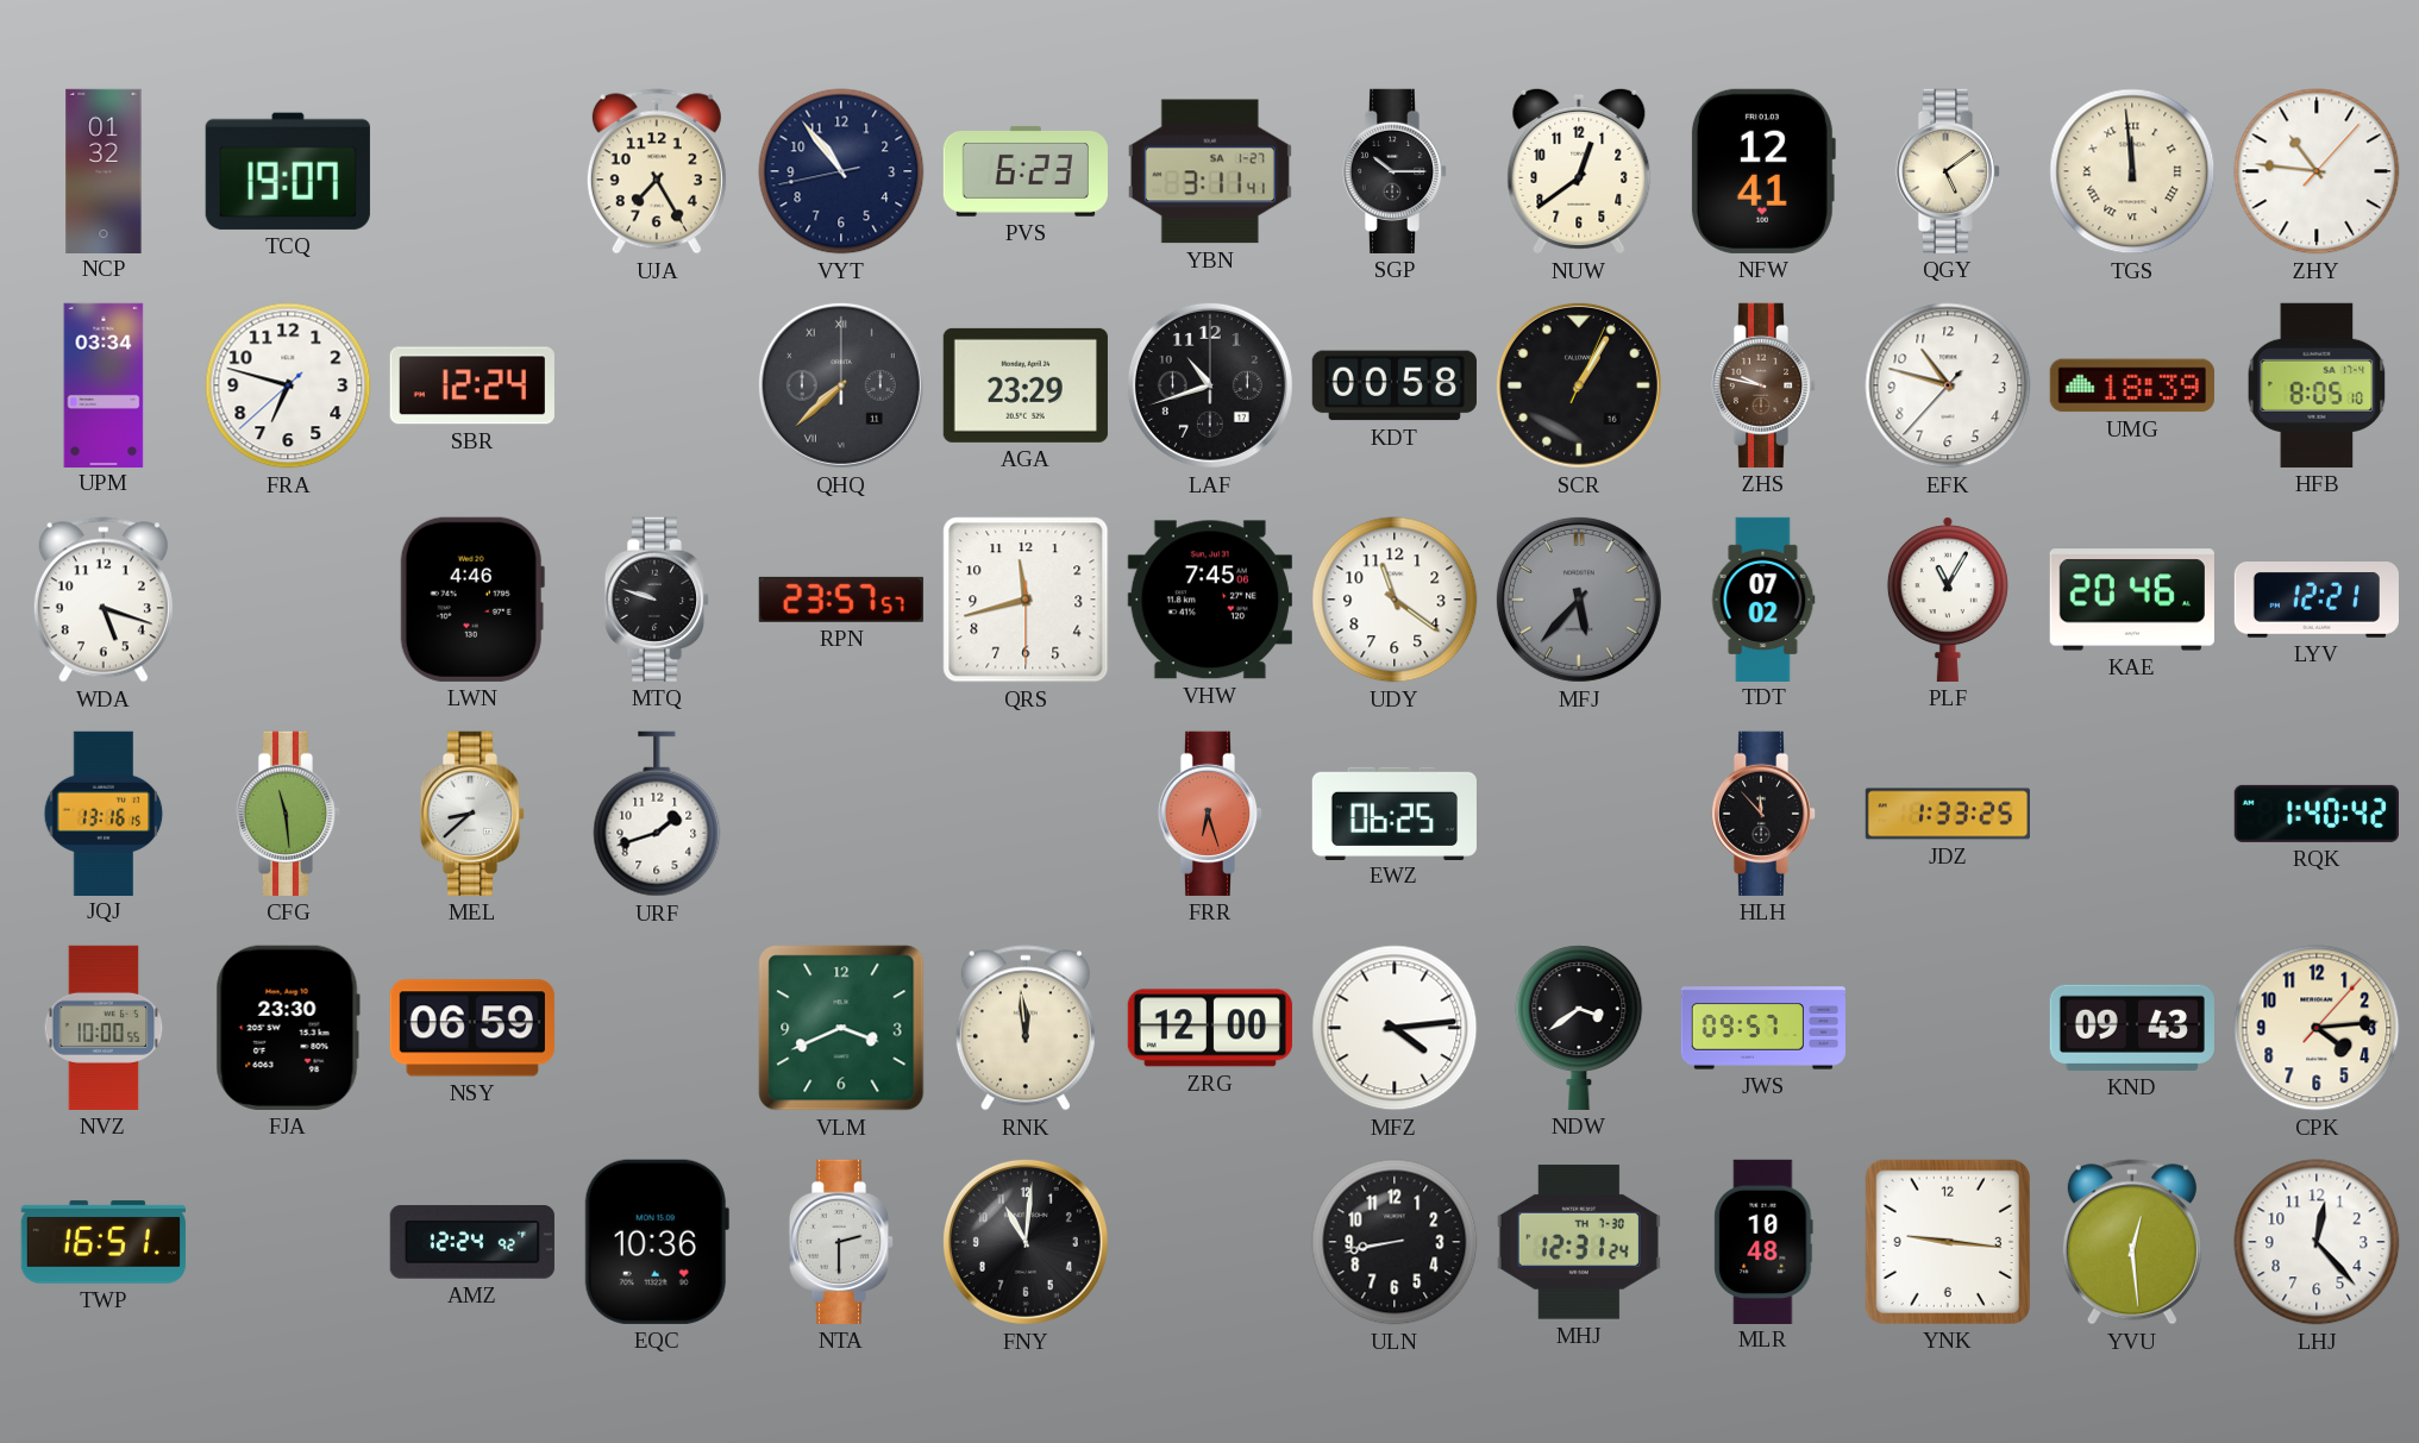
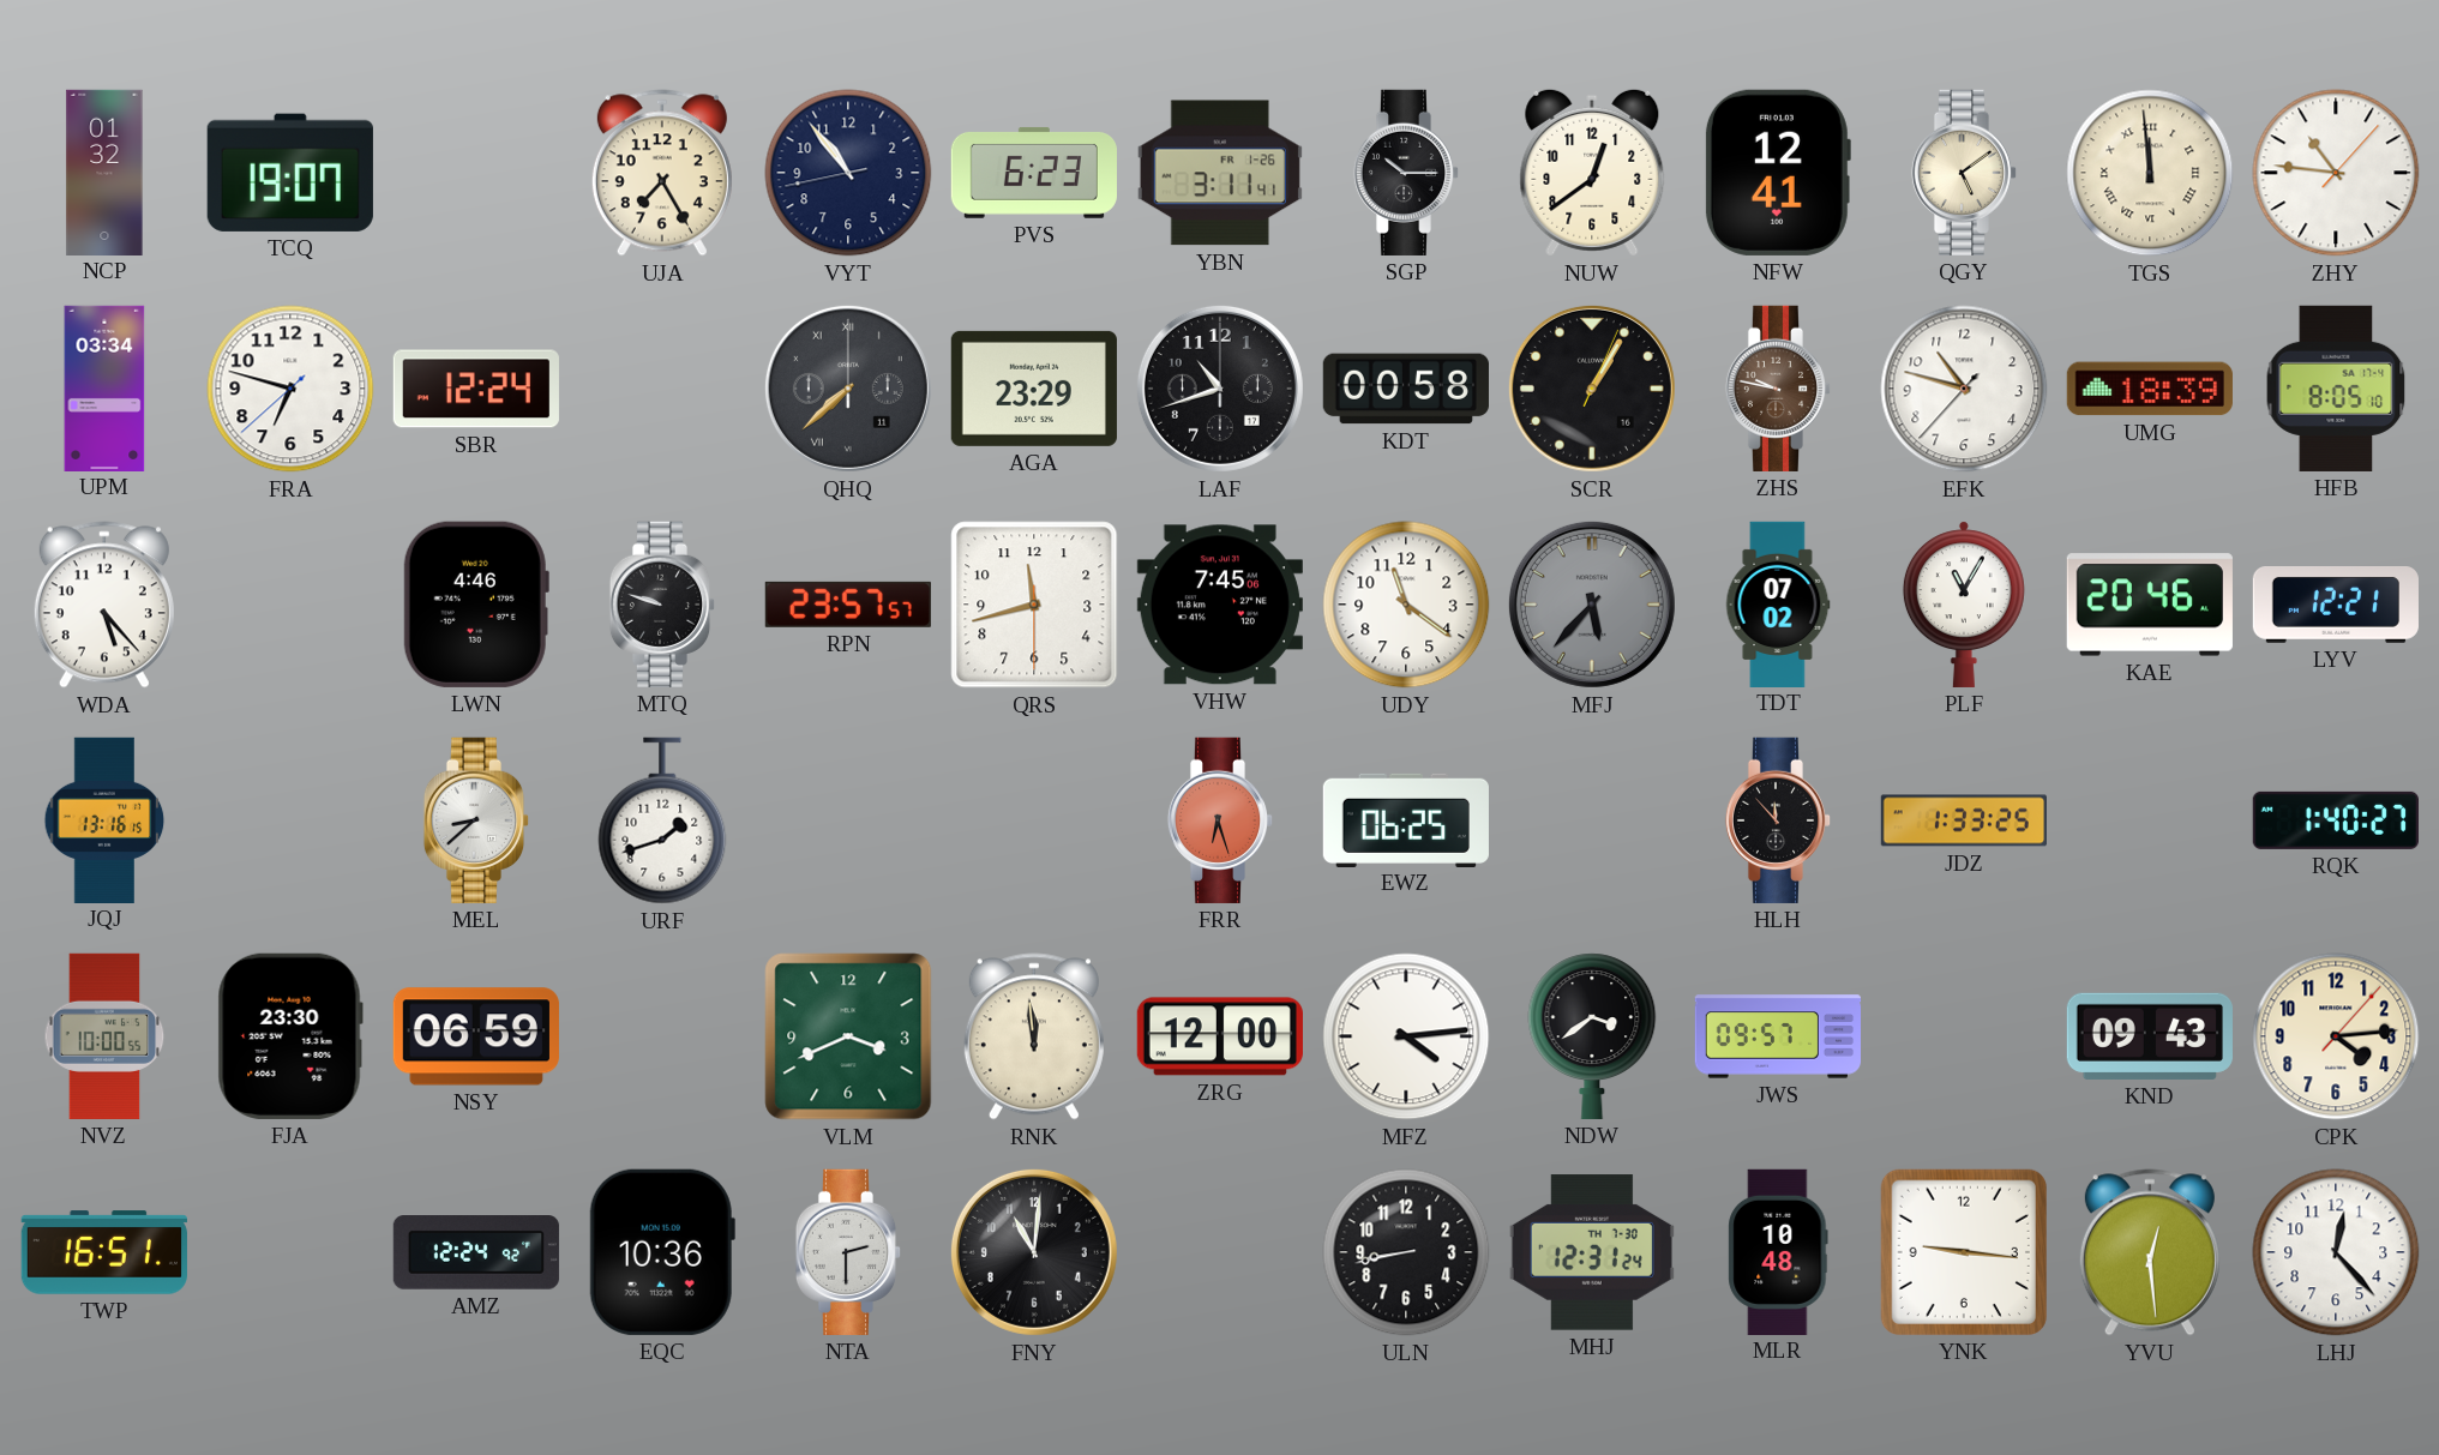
YBN date: SA 1-27 -> FR 1-26 (1220, 173)
WDA: 5:18 -> 5:23 (104, 605)
CFG: 11:29 -> none (288, 814)
RQK: 1:40:42 -> 1:40:27 (2336, 820)
